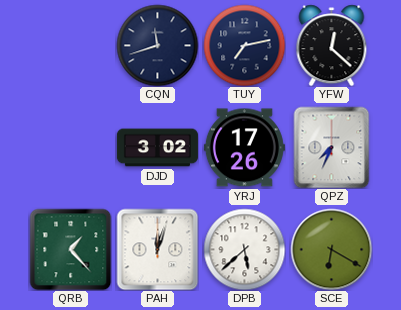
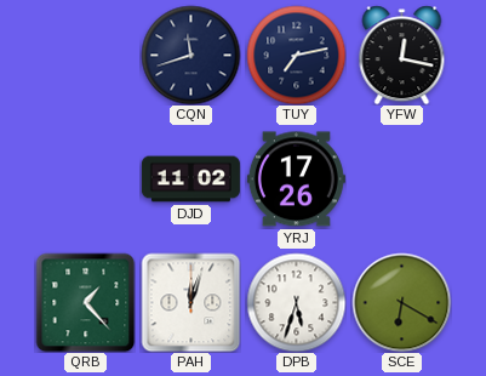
YFW: 12:22 -> 12:17 (402, 55)
DJD: 3:02 -> 11:02 (190, 180)
QPZ: 7:34 -> none (332, 147)
DPB: 5:38 -> 5:33 (296, 302)
